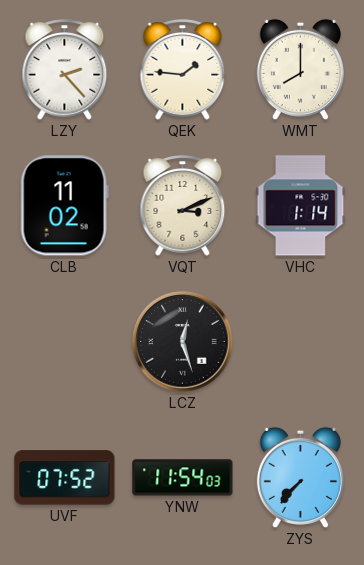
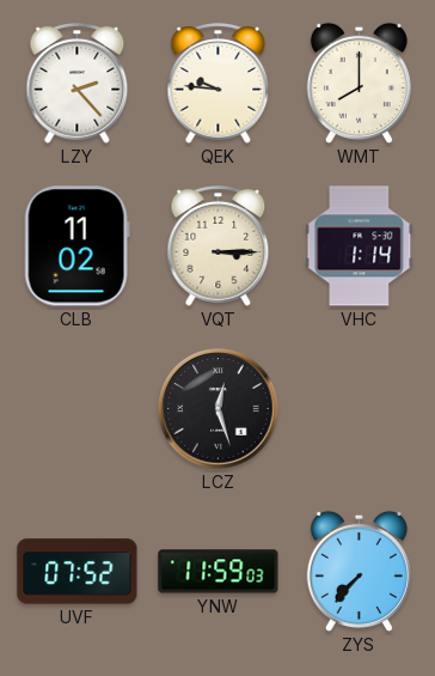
QEK: 1:46 -> 9:46 (219, 84)
VQT: 3:11 -> 3:15 (219, 246)
YNW: 11:54 -> 11:59 (219, 572)
